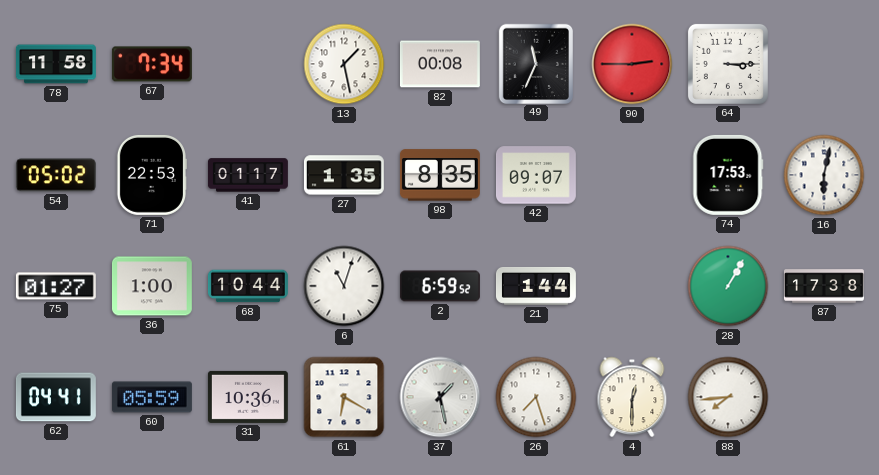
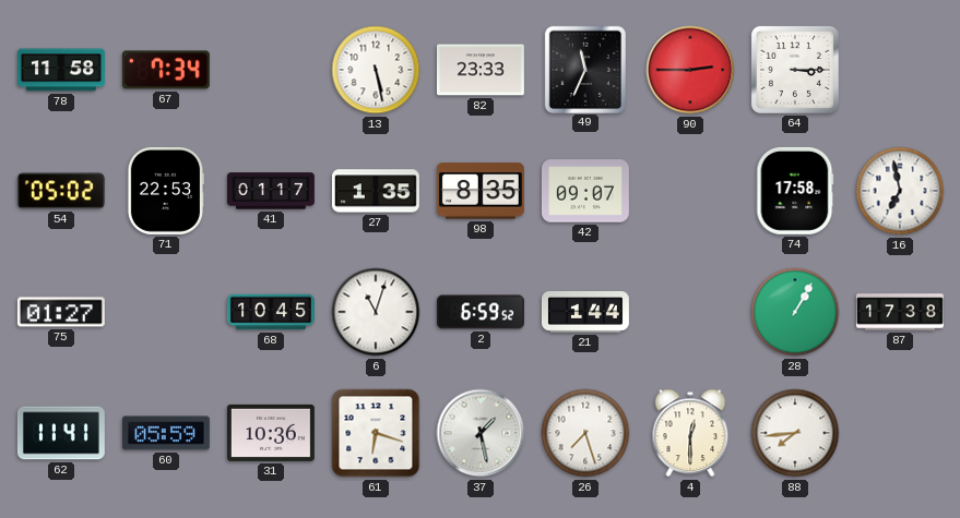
13: 1:28 -> 5:28 (376, 70)
82: 00:08 -> 23:33 (481, 70)
74: 17:53 -> 17:58 (795, 191)
16: 6:02 -> 6:58 (900, 191)
36: 1:00 -> none (152, 286)
68: 10:44 -> 10:45 (271, 312)
62: 04:41 -> 11:41 (61, 433)
61: 6:20 -> 6:18 (376, 433)
